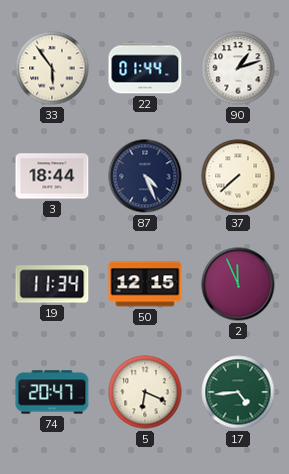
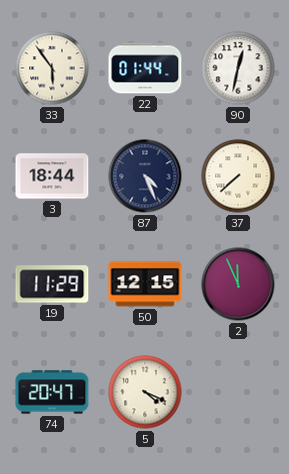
90: 1:12 -> 12:32 (238, 68)
19: 11:34 -> 11:29 (52, 284)
5: 6:19 -> 4:19 (145, 392)
17: 4:44 -> none (238, 392)
